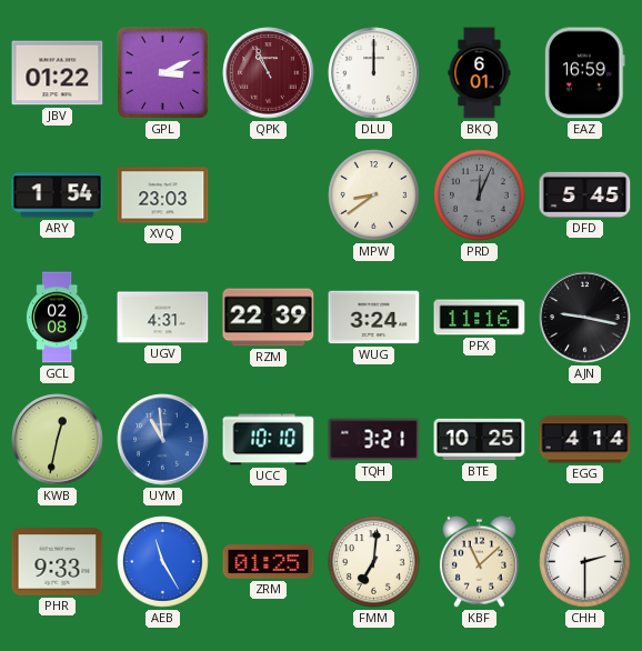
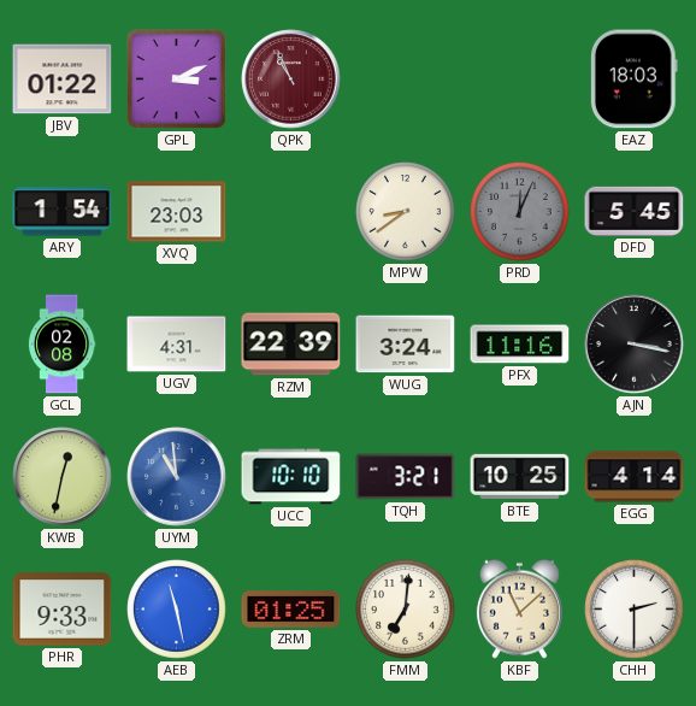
DLU: 12:00 -> none (374, 73)
BKQ: 6:01 -> none (480, 73)
EAZ: 16:59 -> 18:03 (633, 80)
AJN: 9:17 -> 3:17 (635, 345)
AEB: 11:25 -> 11:28 (177, 610)
